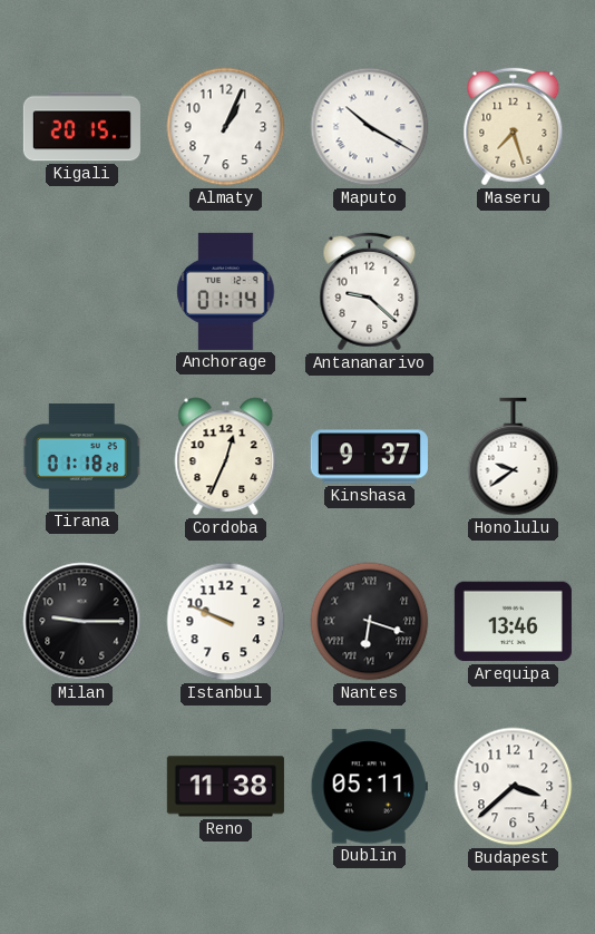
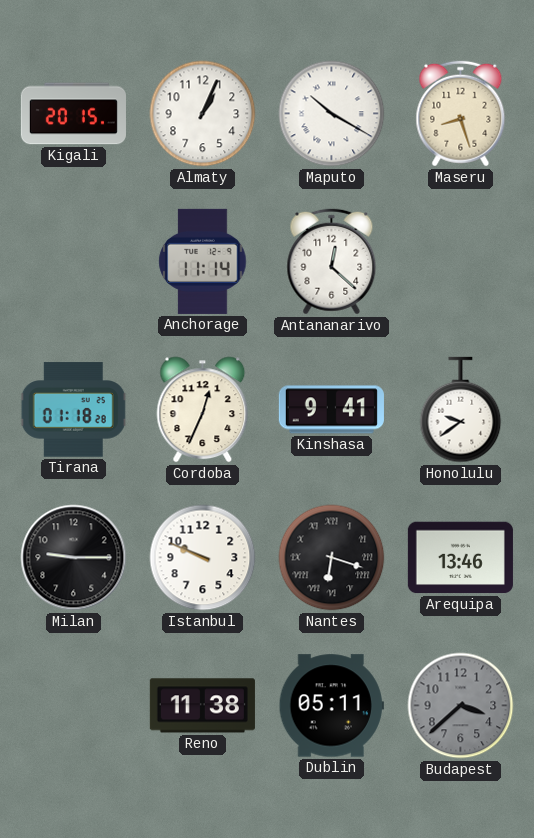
Maseru: 7:27 -> 8:27 (461, 114)
Anchorage: 01:14 -> 11:14 (203, 261)
Antananarivo: 9:22 -> 12:22 (332, 262)
Kinshasa: 9:37 -> 9:41 (331, 410)
Budapest dial: white -> grey (461, 706)
